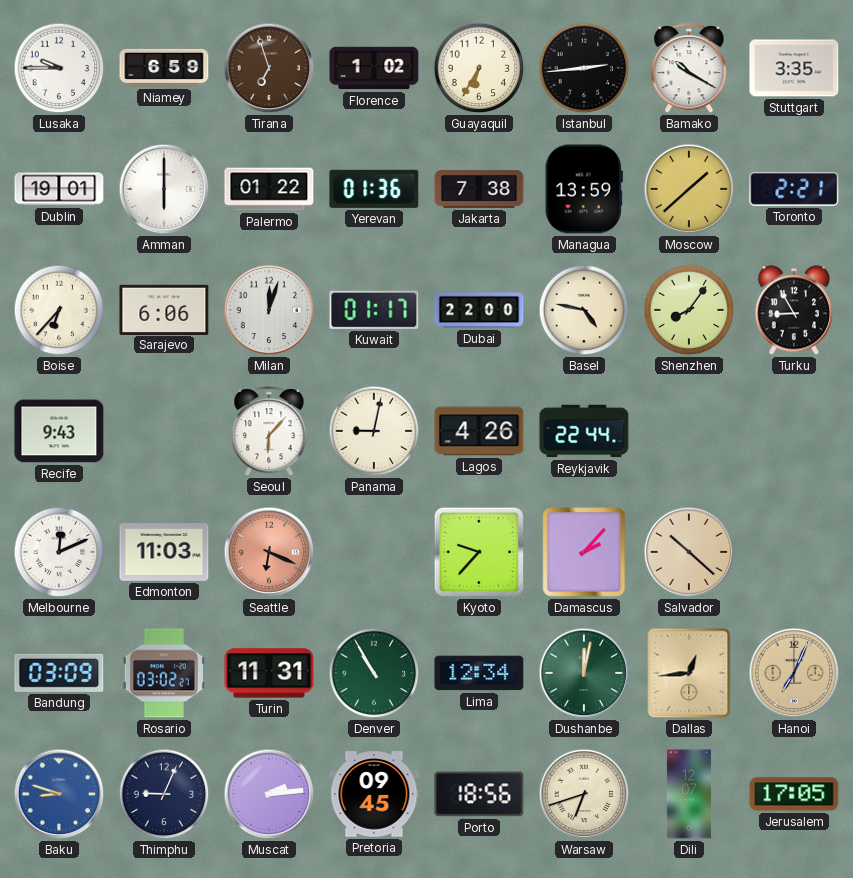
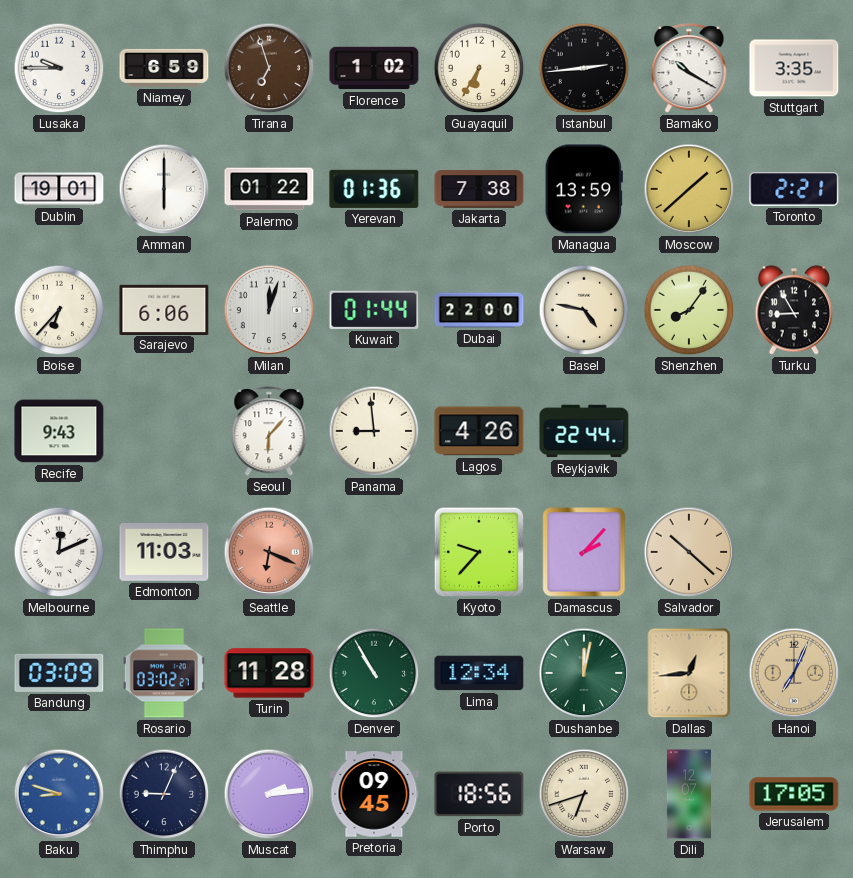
Kuwait: 01:17 -> 01:44 (374, 310)
Panama: 9:02 -> 8:59 (374, 431)
Turin: 11:31 -> 11:28 (269, 673)
